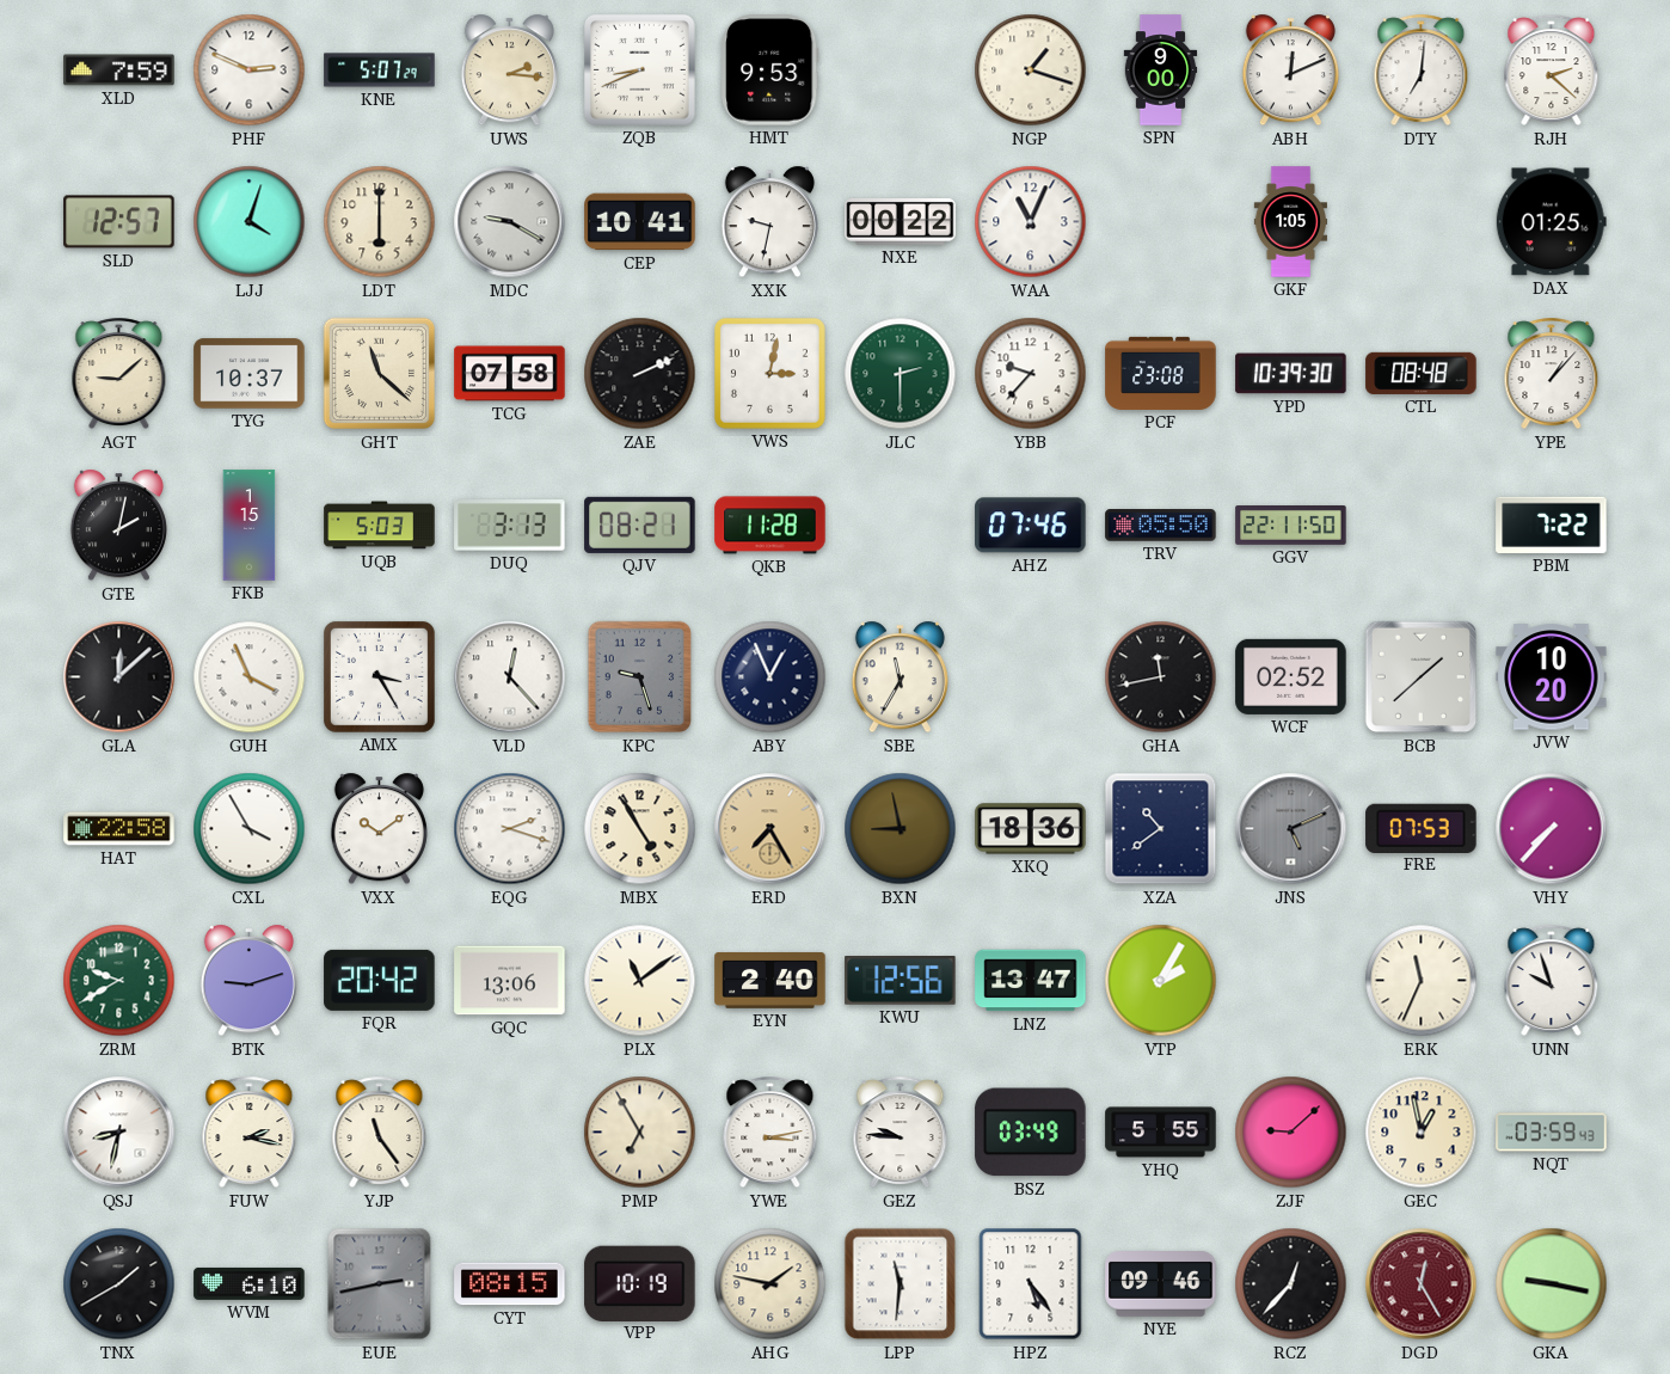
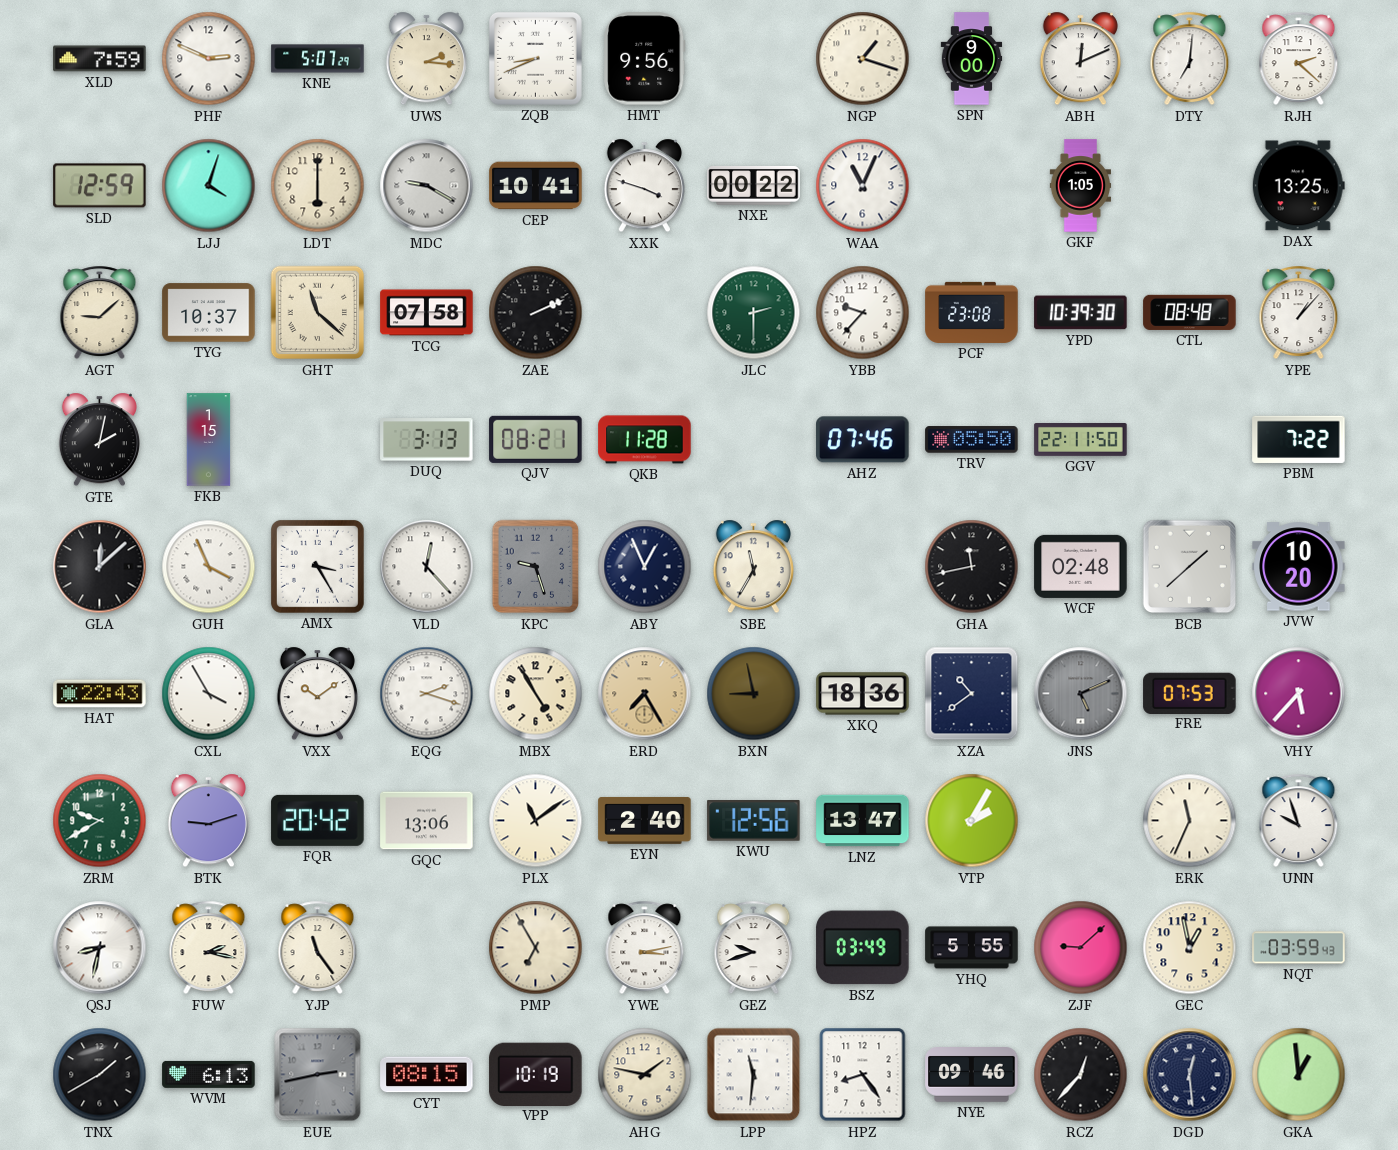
HMT: 9:53 -> 9:56 (645, 59)
SLD: 12:57 -> 12:59 (100, 186)
XXK: 9:32 -> 3:48 (644, 186)
DAX: 01:25 -> 13:25 (1298, 186)
VWS: 3:02 -> none (769, 373)
UQB: 5:03 -> none (380, 526)
WCF: 02:52 -> 02:48 (1081, 566)
HAT: 22:58 -> 22:43 (100, 694)
VHY: 7:37 -> 5:37 (1299, 694)
GEZ: 9:46 -> 9:42 (754, 948)
WVM: 6:10 -> 6:13 (209, 1074)
HPZ: 5:24 -> 8:24 (863, 1075)
DGD: 12:25 -> 12:29 (1190, 1075)
DGD dial: burgundy -> navy (1190, 1075)
GKA: 9:17 -> 12:59 (1299, 1075)
